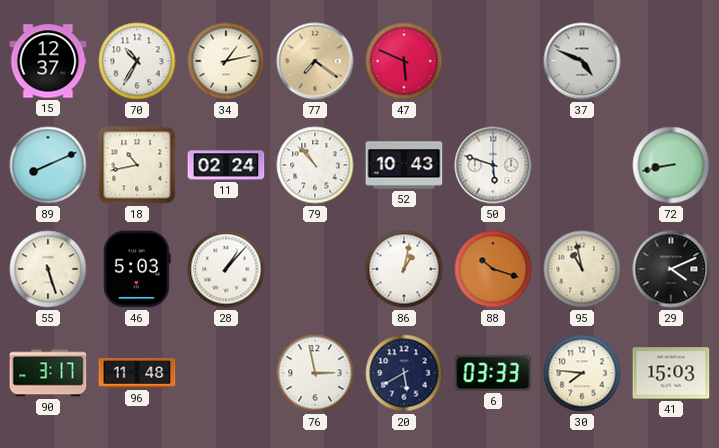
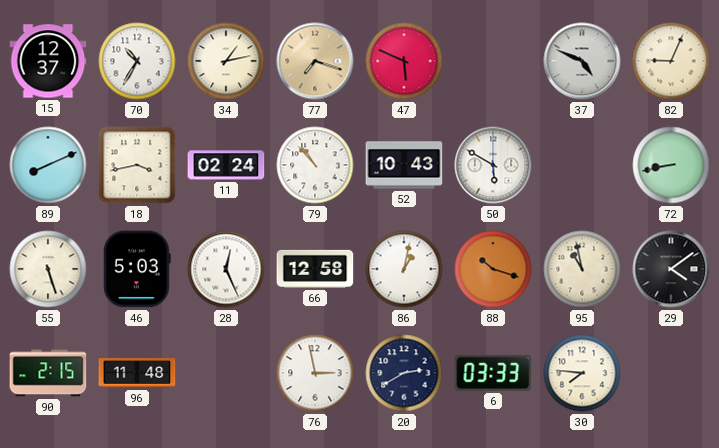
77: 7:21 -> 7:18 (315, 61)
82: none -> 9:04 (671, 61)
18: 10:43 -> 3:43 (137, 165)
50: 5:48 -> 5:50 (493, 165)
28: 1:07 -> 12:26 (226, 269)
66: none -> 12:58 (315, 269)
29: 4:11 -> 4:09 (671, 269)
90: 3:17 -> 2:15 (48, 373)
20: 5:40 -> 2:40 (404, 373)
41: 15:03 -> none (671, 373)
